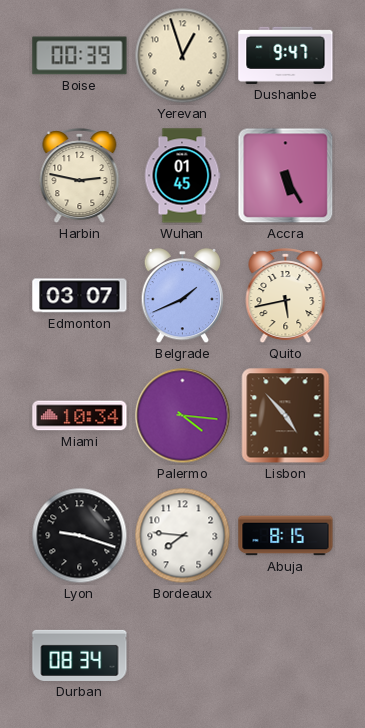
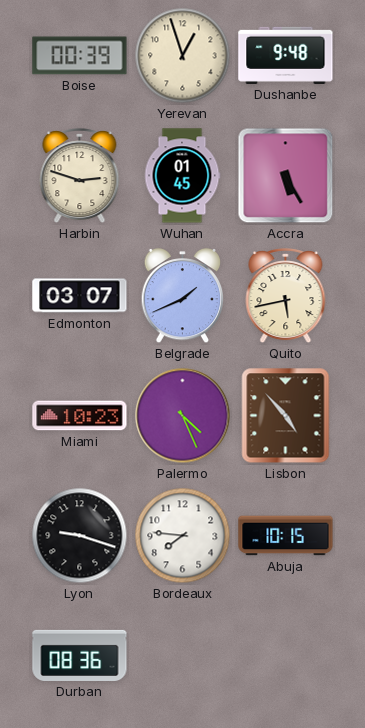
Dushanbe: 9:47 -> 9:48 (286, 55)
Harbin: 2:47 -> 2:48 (80, 177)
Miami: 10:34 -> 10:23 (80, 416)
Palermo: 4:16 -> 4:26 (183, 416)
Abuja: 8:15 -> 10:15 (286, 536)
Durban: 08:34 -> 08:36 (80, 655)
